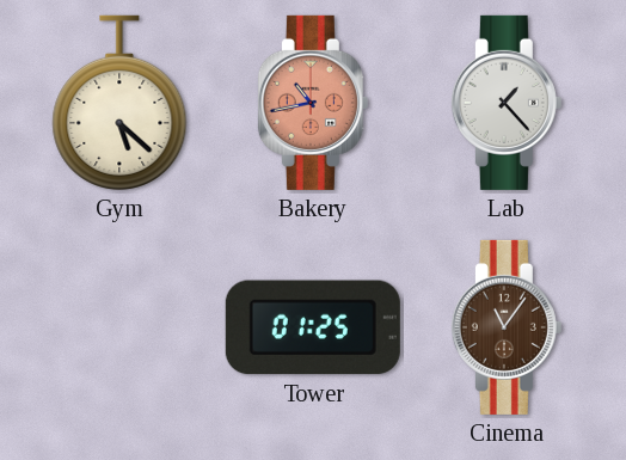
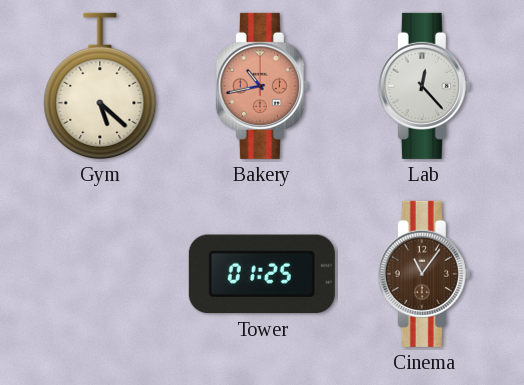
Lab: 1:23 -> 12:23 (424, 86)
